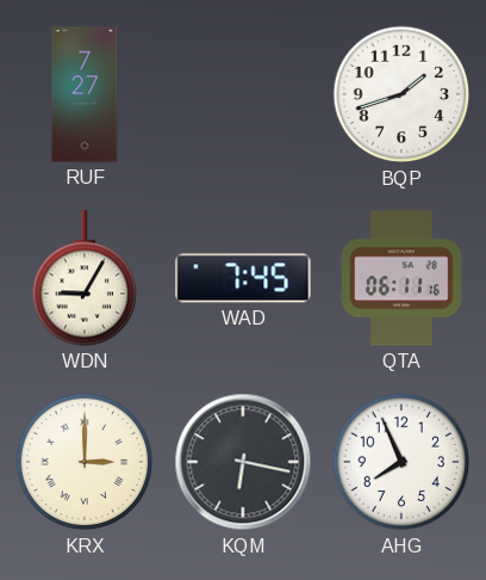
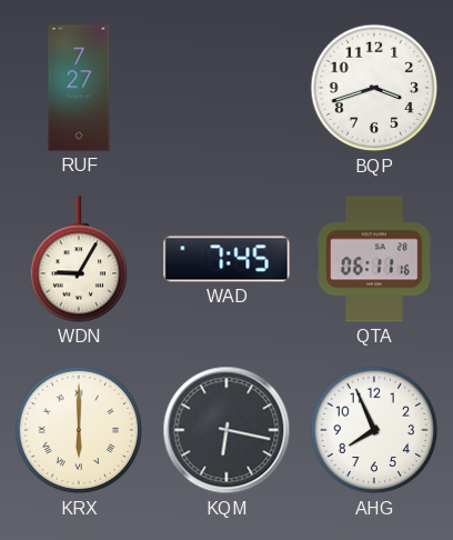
BQP: 1:42 -> 3:42 (374, 88)
KRX: 3:00 -> 6:00 (79, 430)
